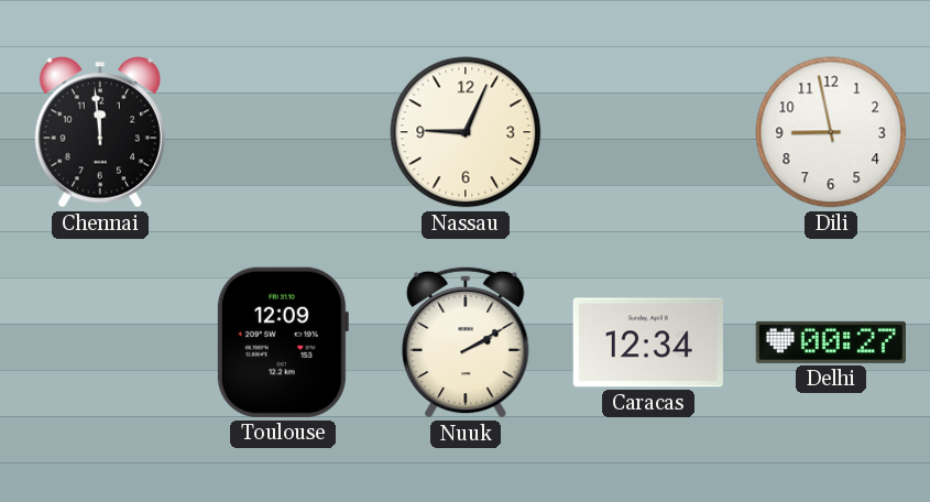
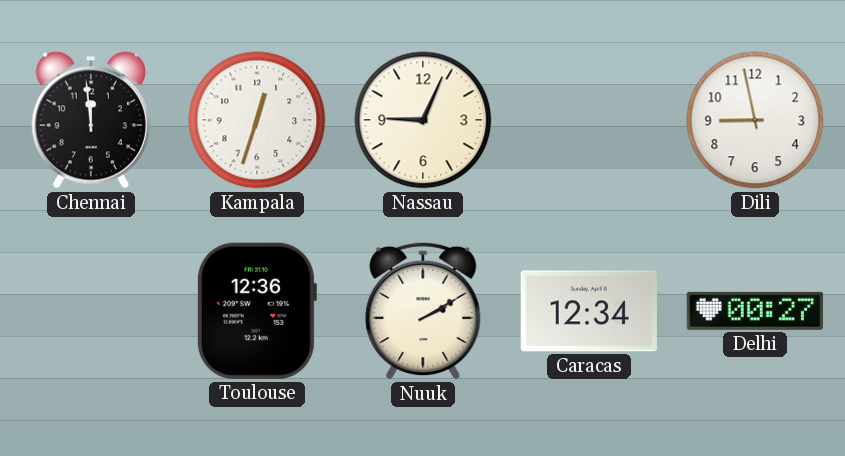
Kampala: none -> 12:33 (257, 120)
Toulouse: 12:09 -> 12:36 (256, 311)
